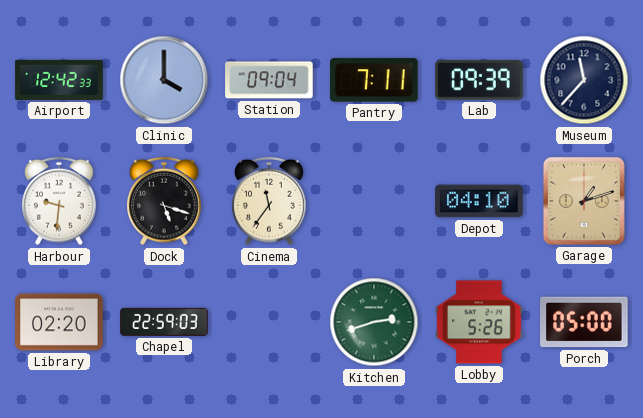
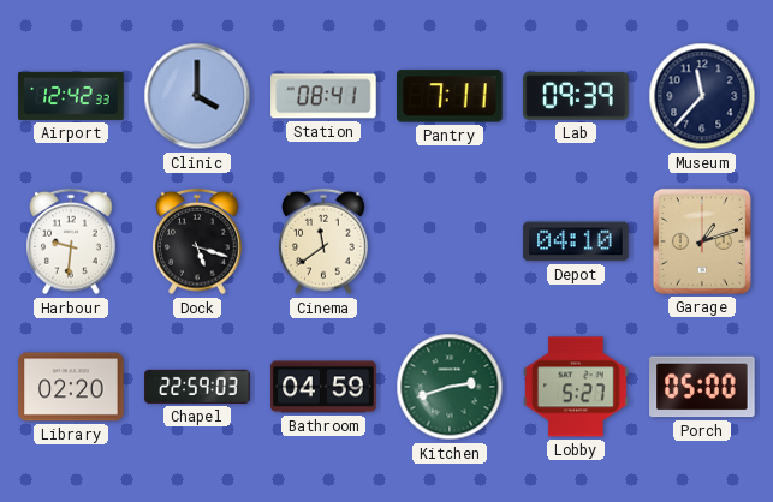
Station: 09:04 -> 08:41 (323, 96)
Cinema: 11:36 -> 11:39 (325, 241)
Bathroom: none -> 04:59 (323, 387)
Lobby: 5:26 -> 5:27 (576, 387)
